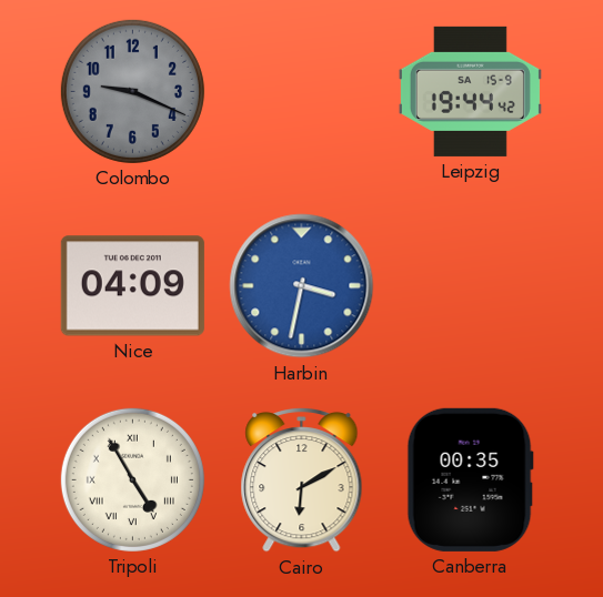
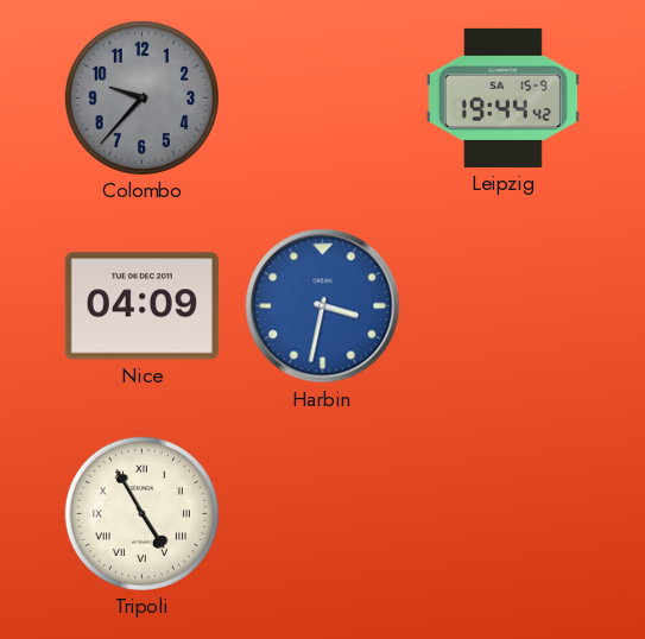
Colombo: 9:19 -> 9:37 (141, 97)
Cairo: 6:10 -> none (302, 479)
Canberra: 00:35 -> none (470, 479)
